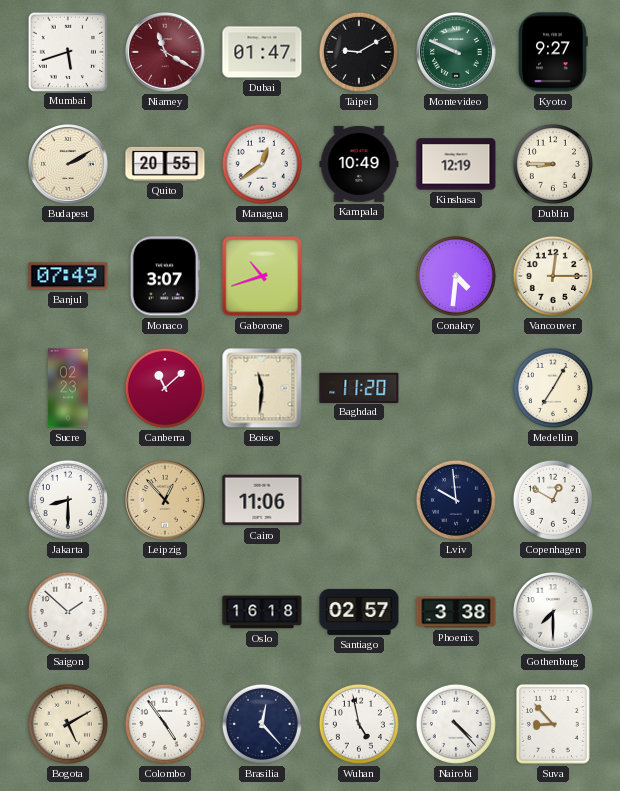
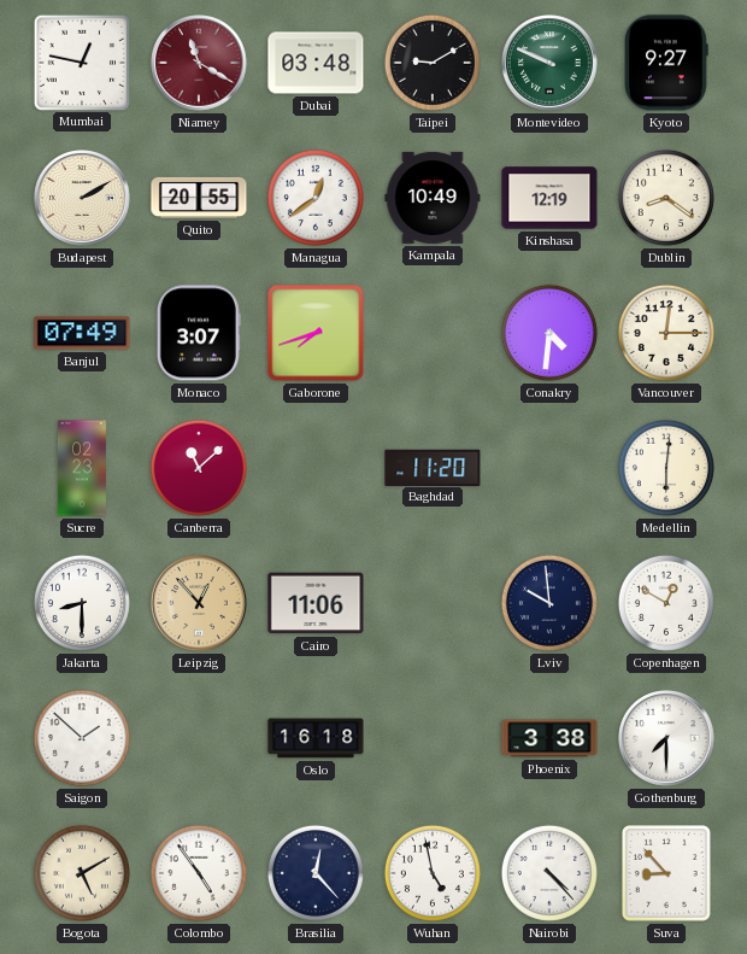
Mumbai: 5:42 -> 12:47 (81, 62)
Dubai: 01:47 -> 03:48 (316, 63)
Dublin: 8:45 -> 8:21 (666, 198)
Gaborone: 10:42 -> 7:42 (316, 333)
Boise: 11:31 -> none (262, 388)
Medellin: 7:05 -> 6:01 (666, 468)
Santiago: 02:57 -> none (359, 612)
